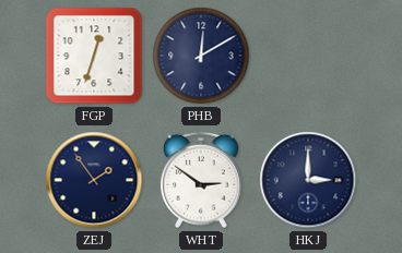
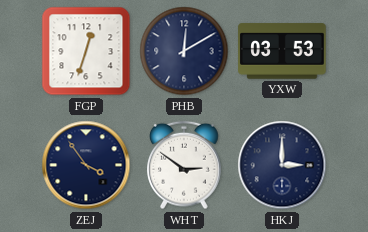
YXW: none -> 03:53 (282, 51)
ZEJ: 1:54 -> 3:54 (86, 165)
